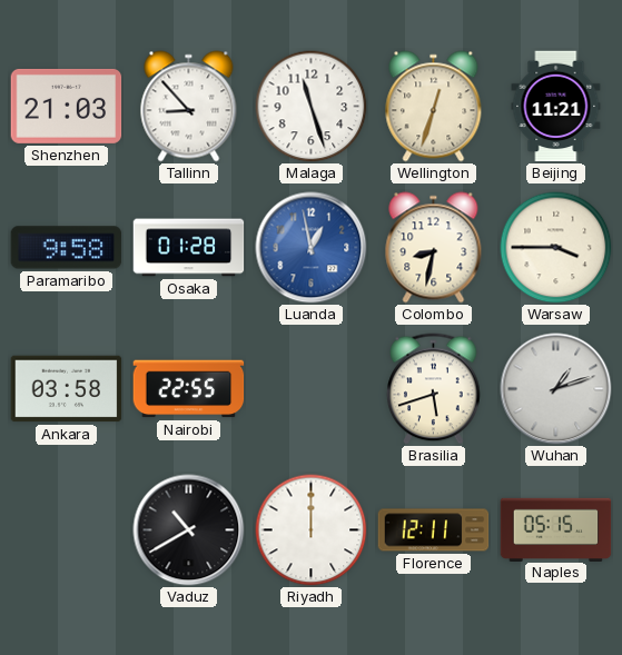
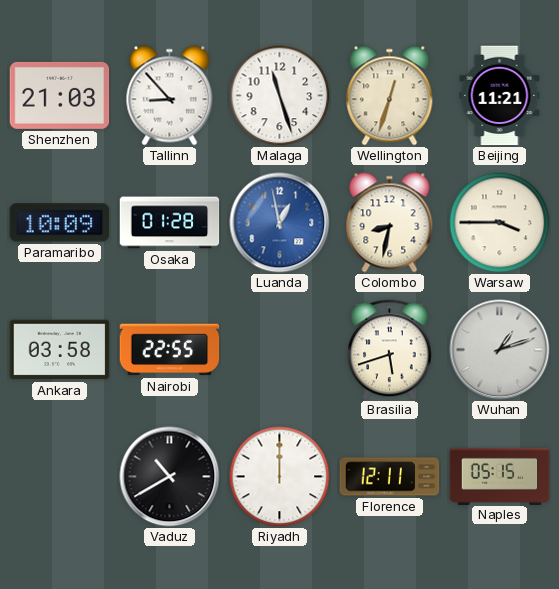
Paramaribo: 9:58 -> 10:09 (60, 223)
